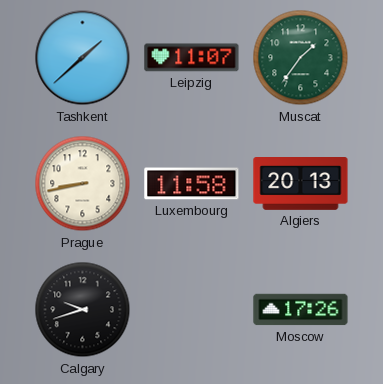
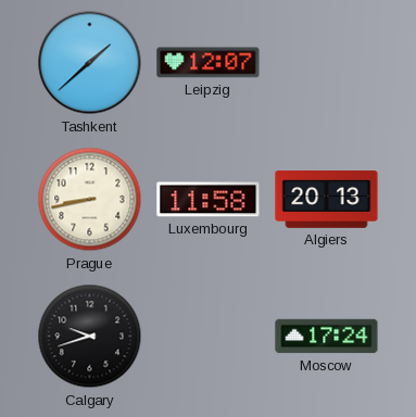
Leipzig: 11:07 -> 12:07 (209, 63)
Muscat: 1:36 -> none (301, 58)
Moscow: 17:26 -> 17:24 (327, 337)
